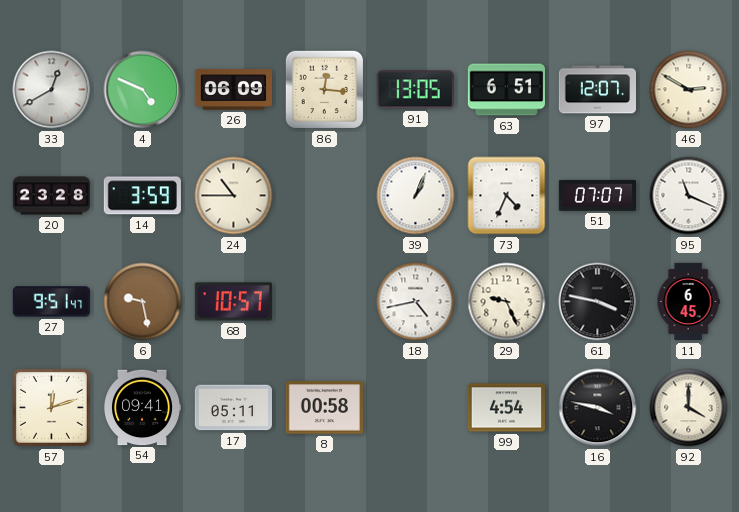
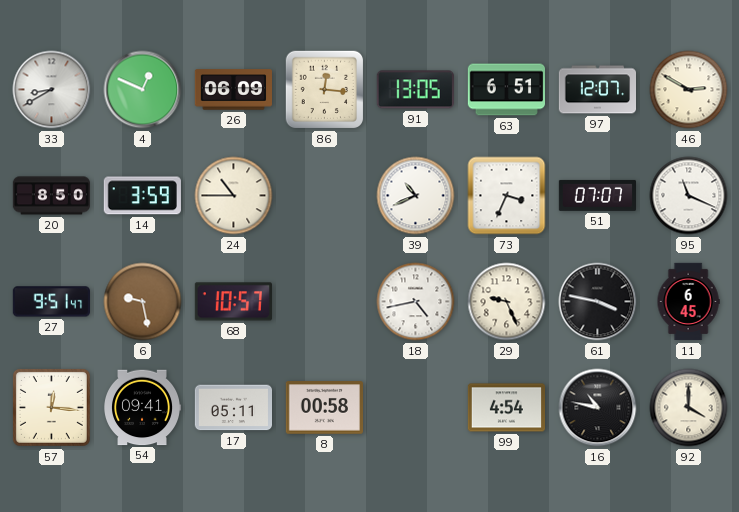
33: 12:40 -> 8:40 (52, 90)
4: 4:49 -> 12:49 (143, 90)
20: 23:28 -> 8:50 (51, 196)
39: 1:04 -> 10:41 (416, 196)
73: 4:34 -> 3:34 (507, 196)
57: 12:12 -> 12:16 (51, 407)
16: 3:47 -> 10:47 (598, 408)
